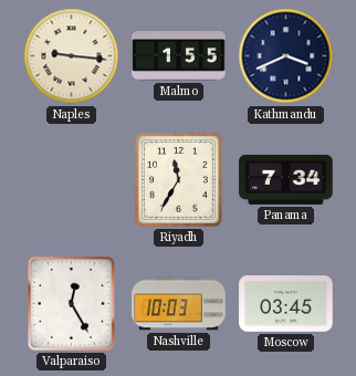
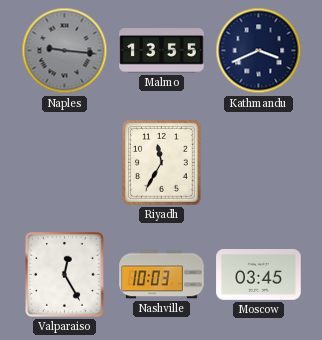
Naples dial: cream -> grey (65, 51)
Malmo: 1:55 -> 13:55 (162, 51)
Panama: 7:34 -> none (286, 179)
